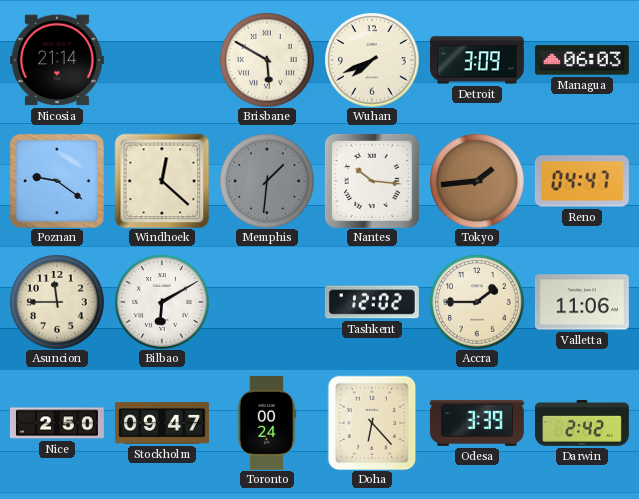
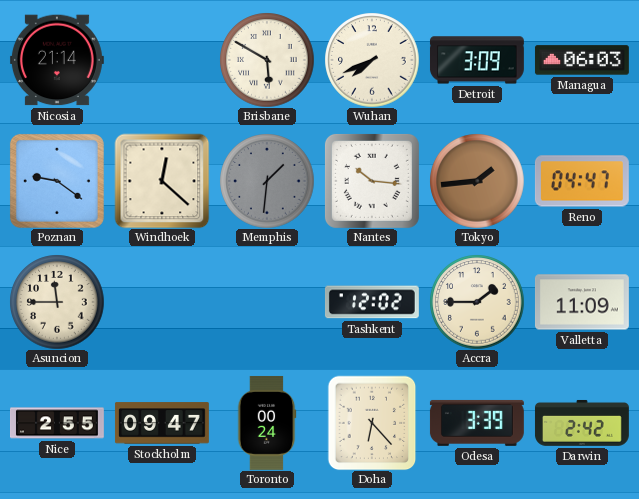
Bilbao: 6:10 -> none (162, 302)
Valletta: 11:06 -> 11:09 (582, 302)
Nice: 2:50 -> 2:55 (58, 423)
